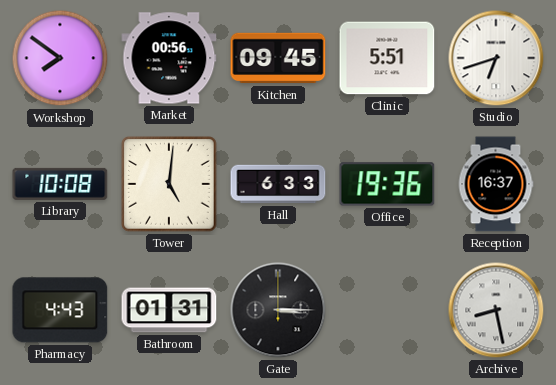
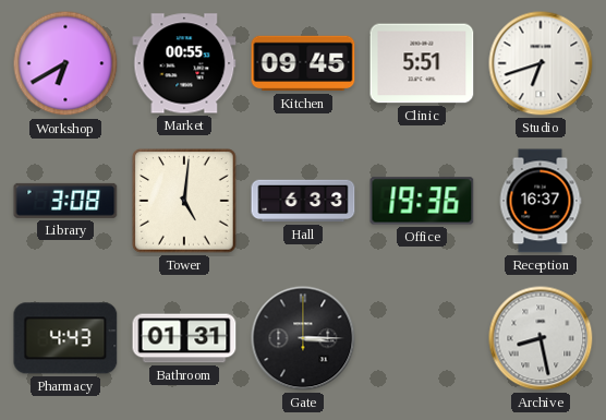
Workshop: 7:51 -> 6:40 (65, 63)
Market: 00:56 -> 00:55 (184, 63)
Library: 10:08 -> 3:08 (65, 201)
